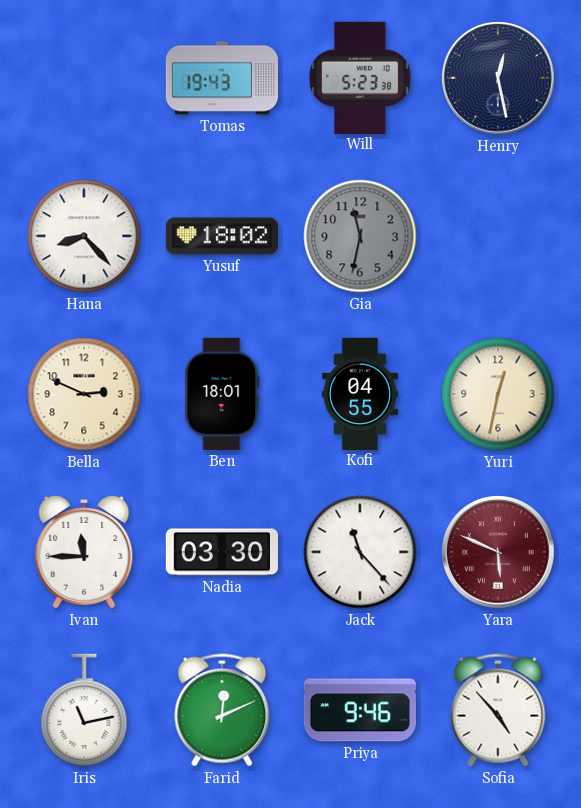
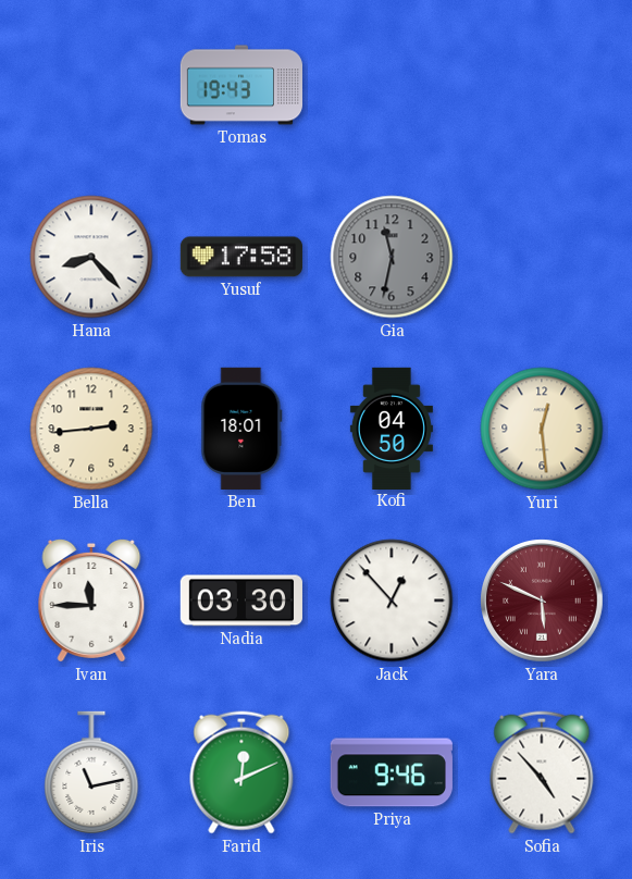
Will: 5:23 -> none (360, 77)
Henry: 12:28 -> none (498, 78)
Yusuf: 18:02 -> 17:58 (240, 257)
Bella: 2:49 -> 2:44 (91, 429)
Kofi: 04:55 -> 04:50 (392, 428)
Yuri: 12:32 -> 12:29 (542, 429)
Jack: 11:23 -> 12:53 (392, 601)
